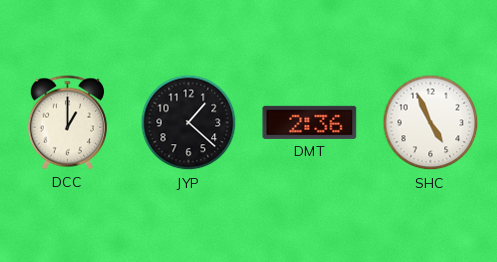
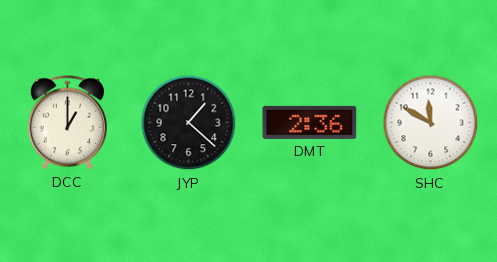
SHC: 4:56 -> 11:50 (431, 123)
